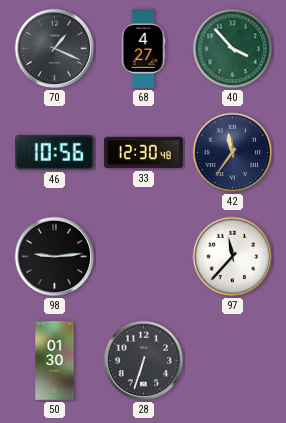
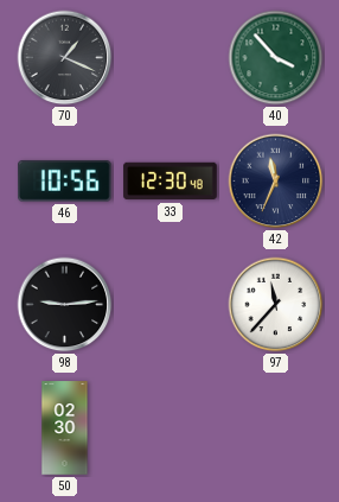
68: 4:27 -> none (143, 49)
42: 11:36 -> 11:34 (276, 182)
50: 01:30 -> 02:30 (65, 428)
28: 6:33 -> none (144, 361)
